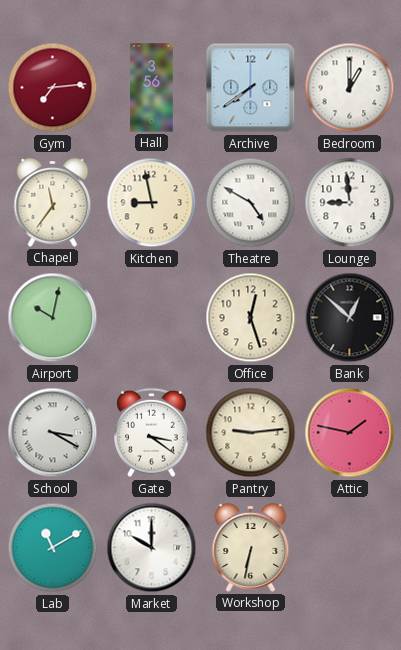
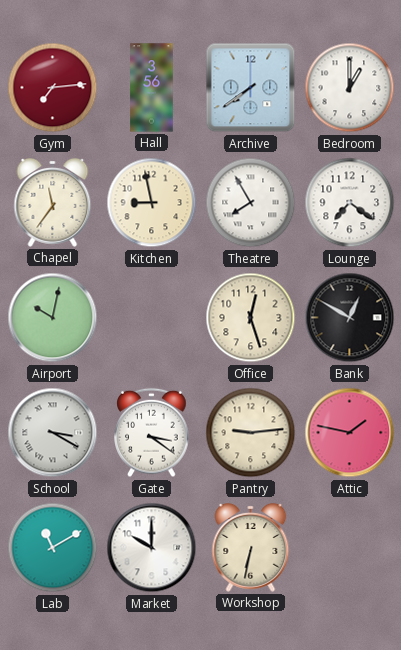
Theatre: 4:50 -> 7:55 (251, 203)
Lounge: 8:59 -> 7:21 (350, 203)
Bank: 12:52 -> 12:50 (350, 318)
